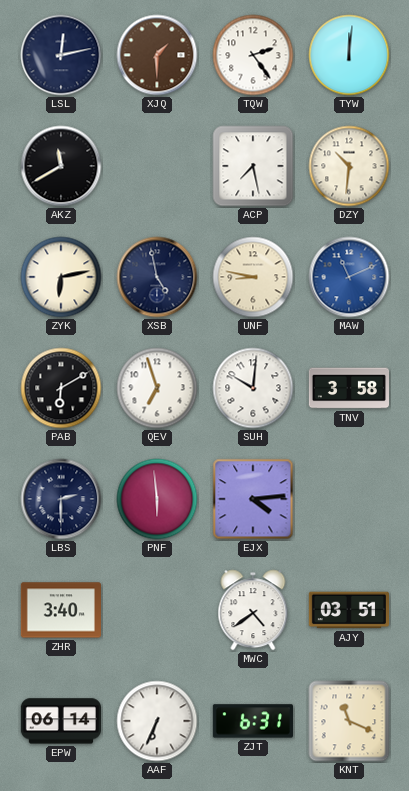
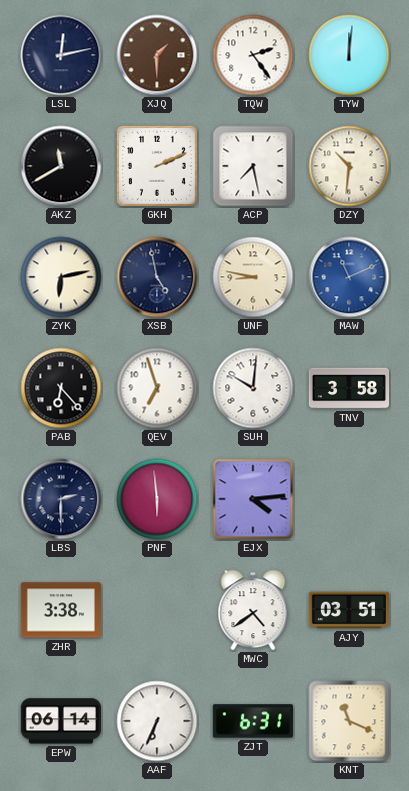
GKH: none -> 2:11 (157, 166)
PAB: 6:10 -> 6:23 (61, 388)
ZHR: 3:40 -> 3:38 (61, 610)
